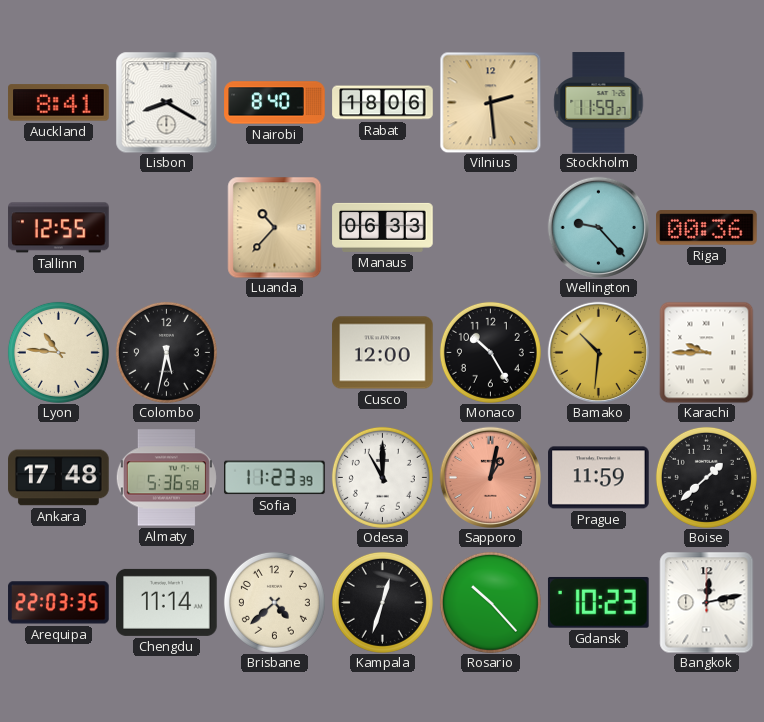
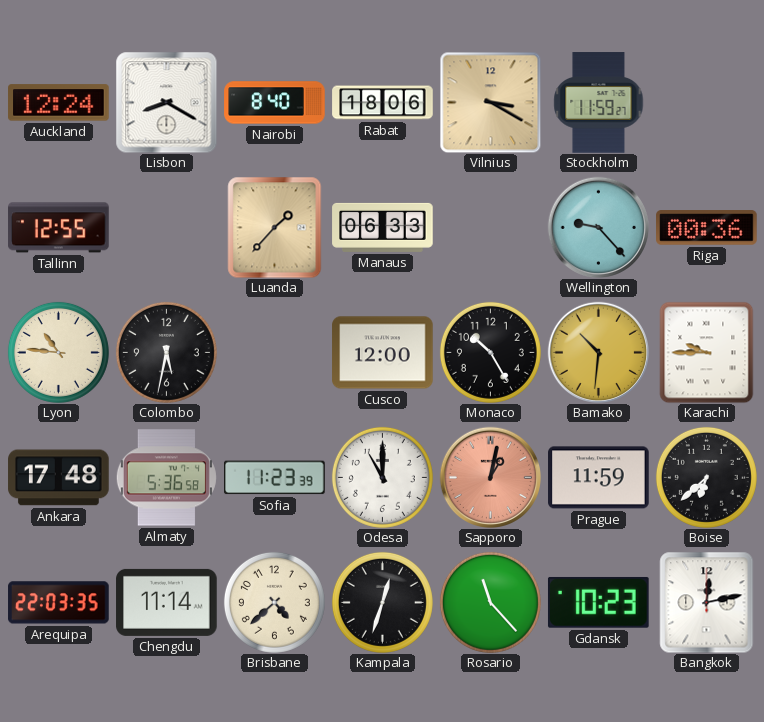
Auckland: 8:41 -> 12:24 (59, 103)
Vilnius: 2:29 -> 3:20 (490, 102)
Luanda: 10:37 -> 1:37 (275, 227)
Boise: 1:38 -> 6:38 (706, 477)
Rosario: 10:23 -> 11:23 (490, 602)
